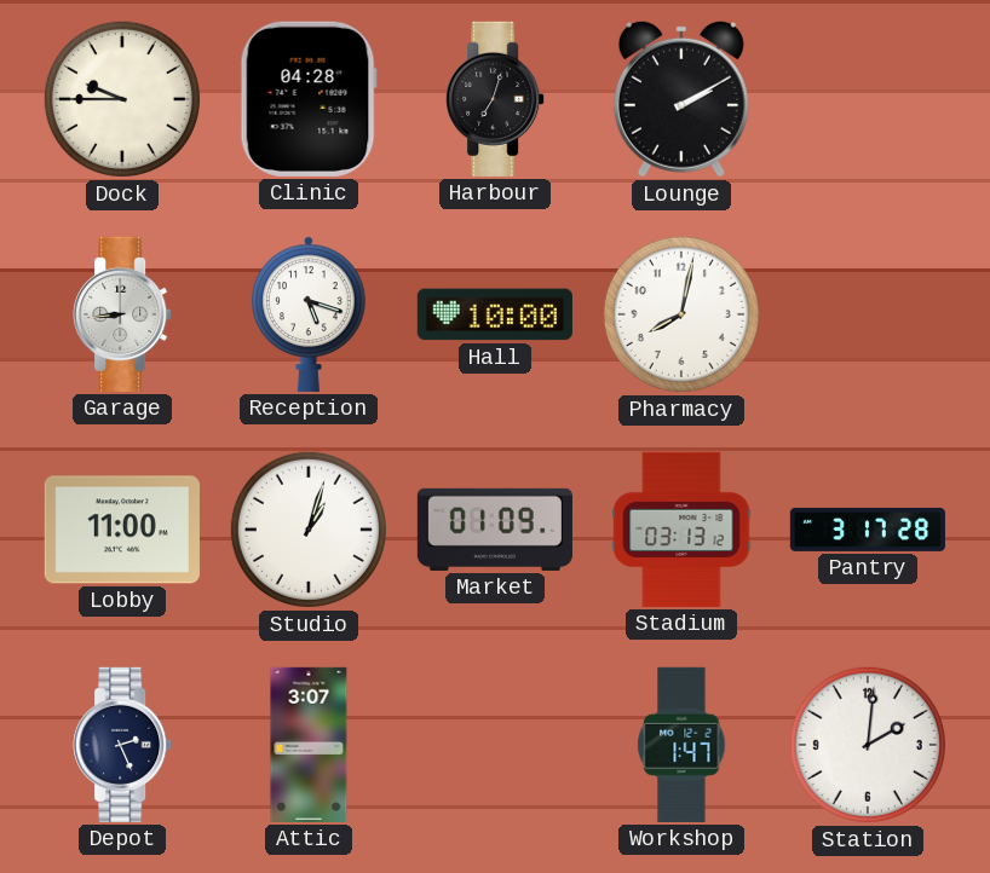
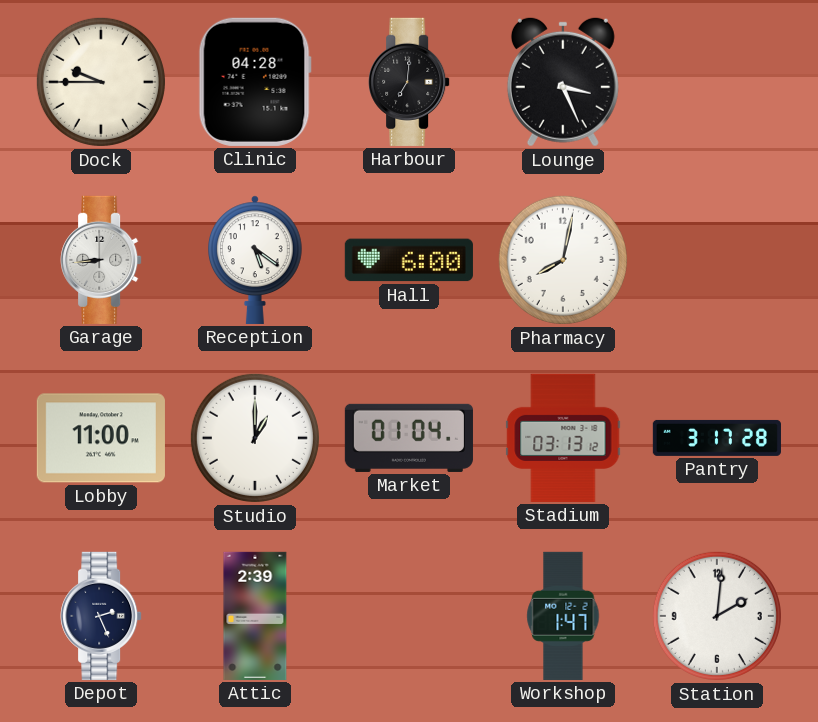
Harbour: 7:03 -> 7:01 (409, 82)
Lounge: 2:10 -> 3:26 (563, 82)
Reception: 5:18 -> 5:21 (256, 260)
Hall: 10:00 -> 6:00 (409, 260)
Studio: 1:03 -> 1:00 (255, 438)
Market: 01:09 -> 01:04 (409, 438)
Attic: 3:07 -> 2:39 (255, 616)
